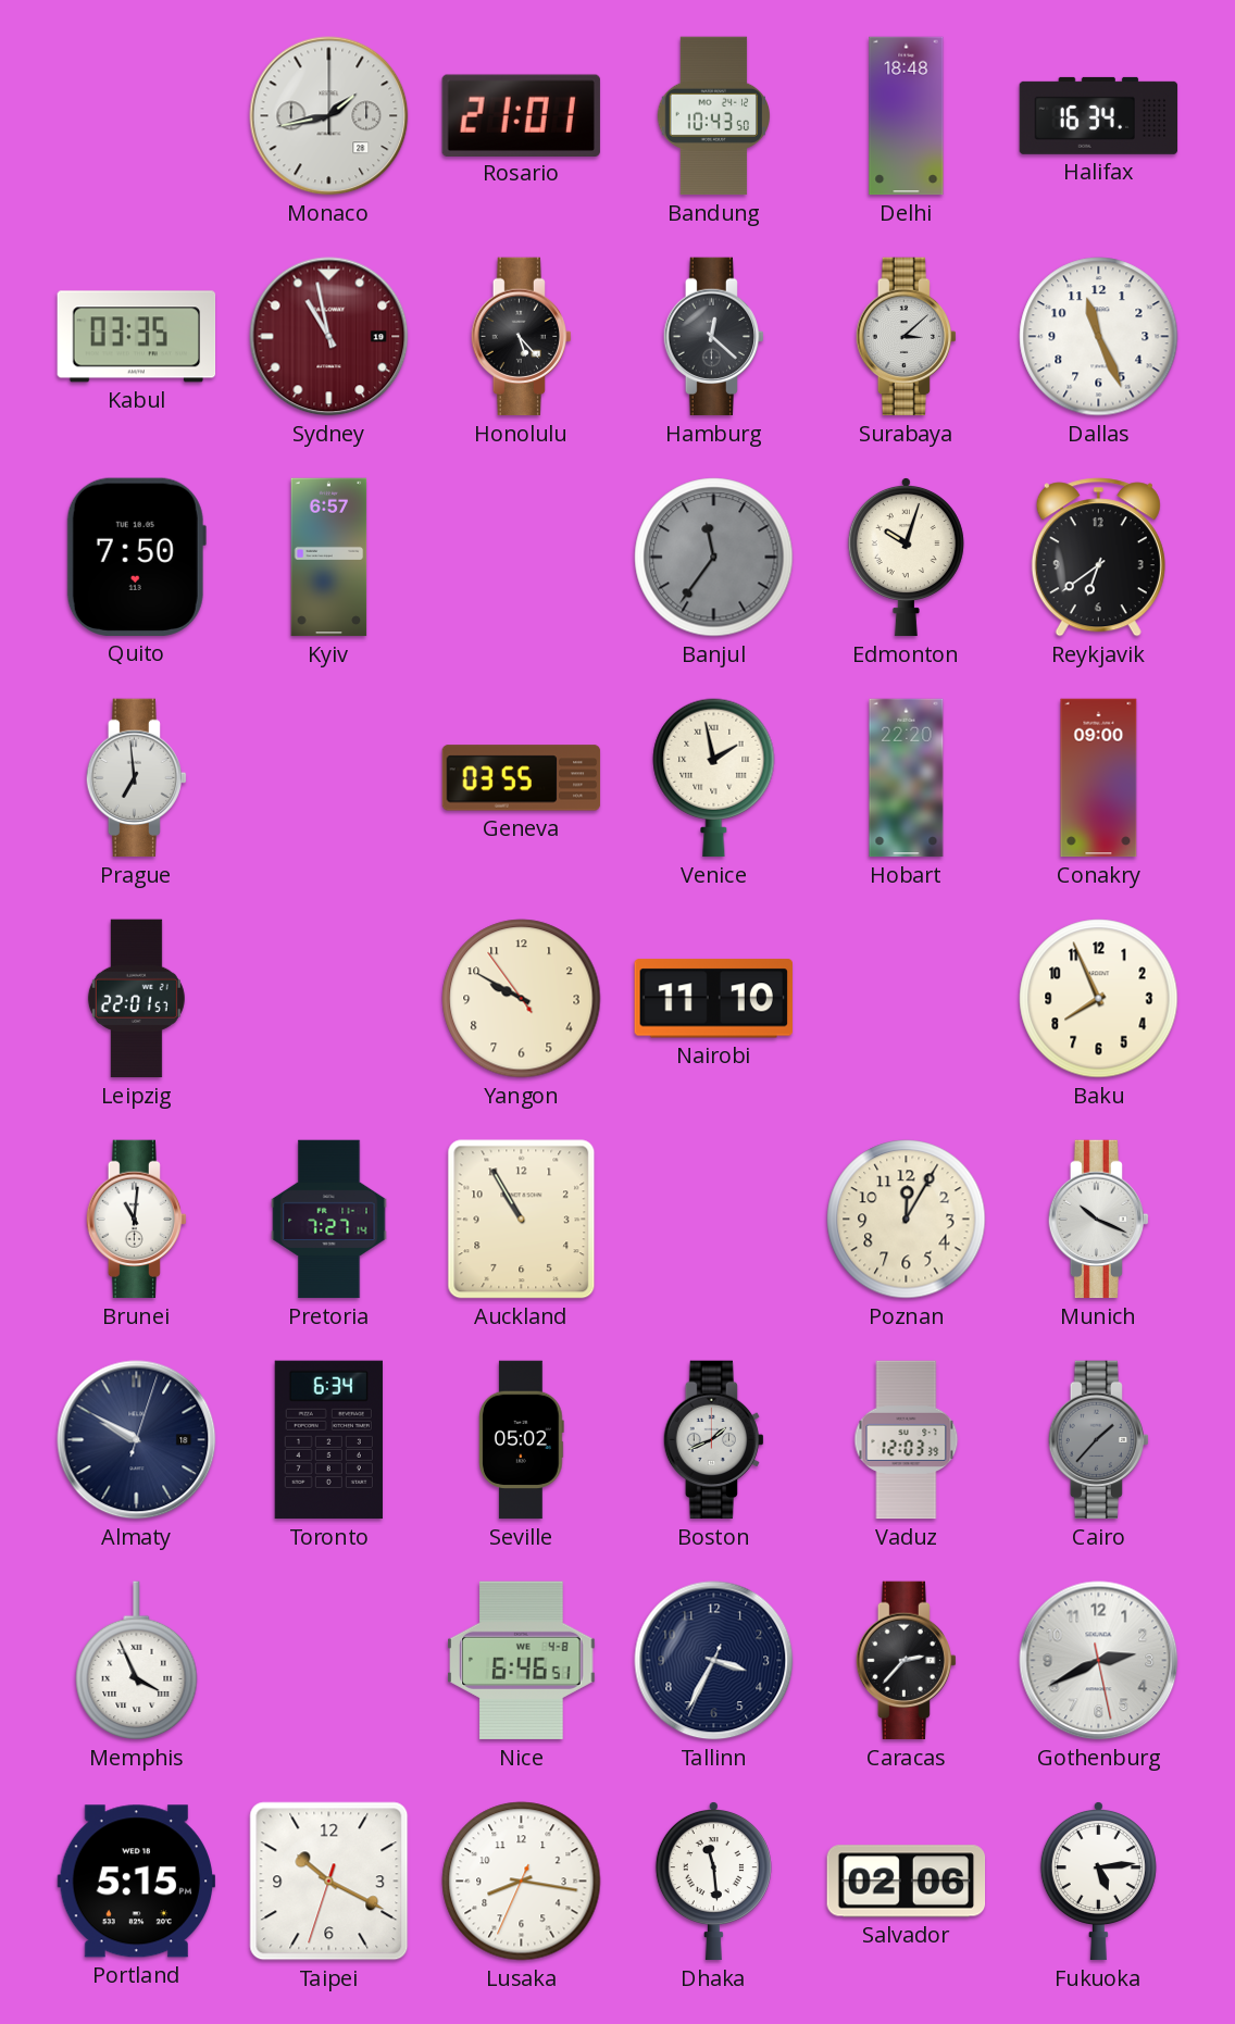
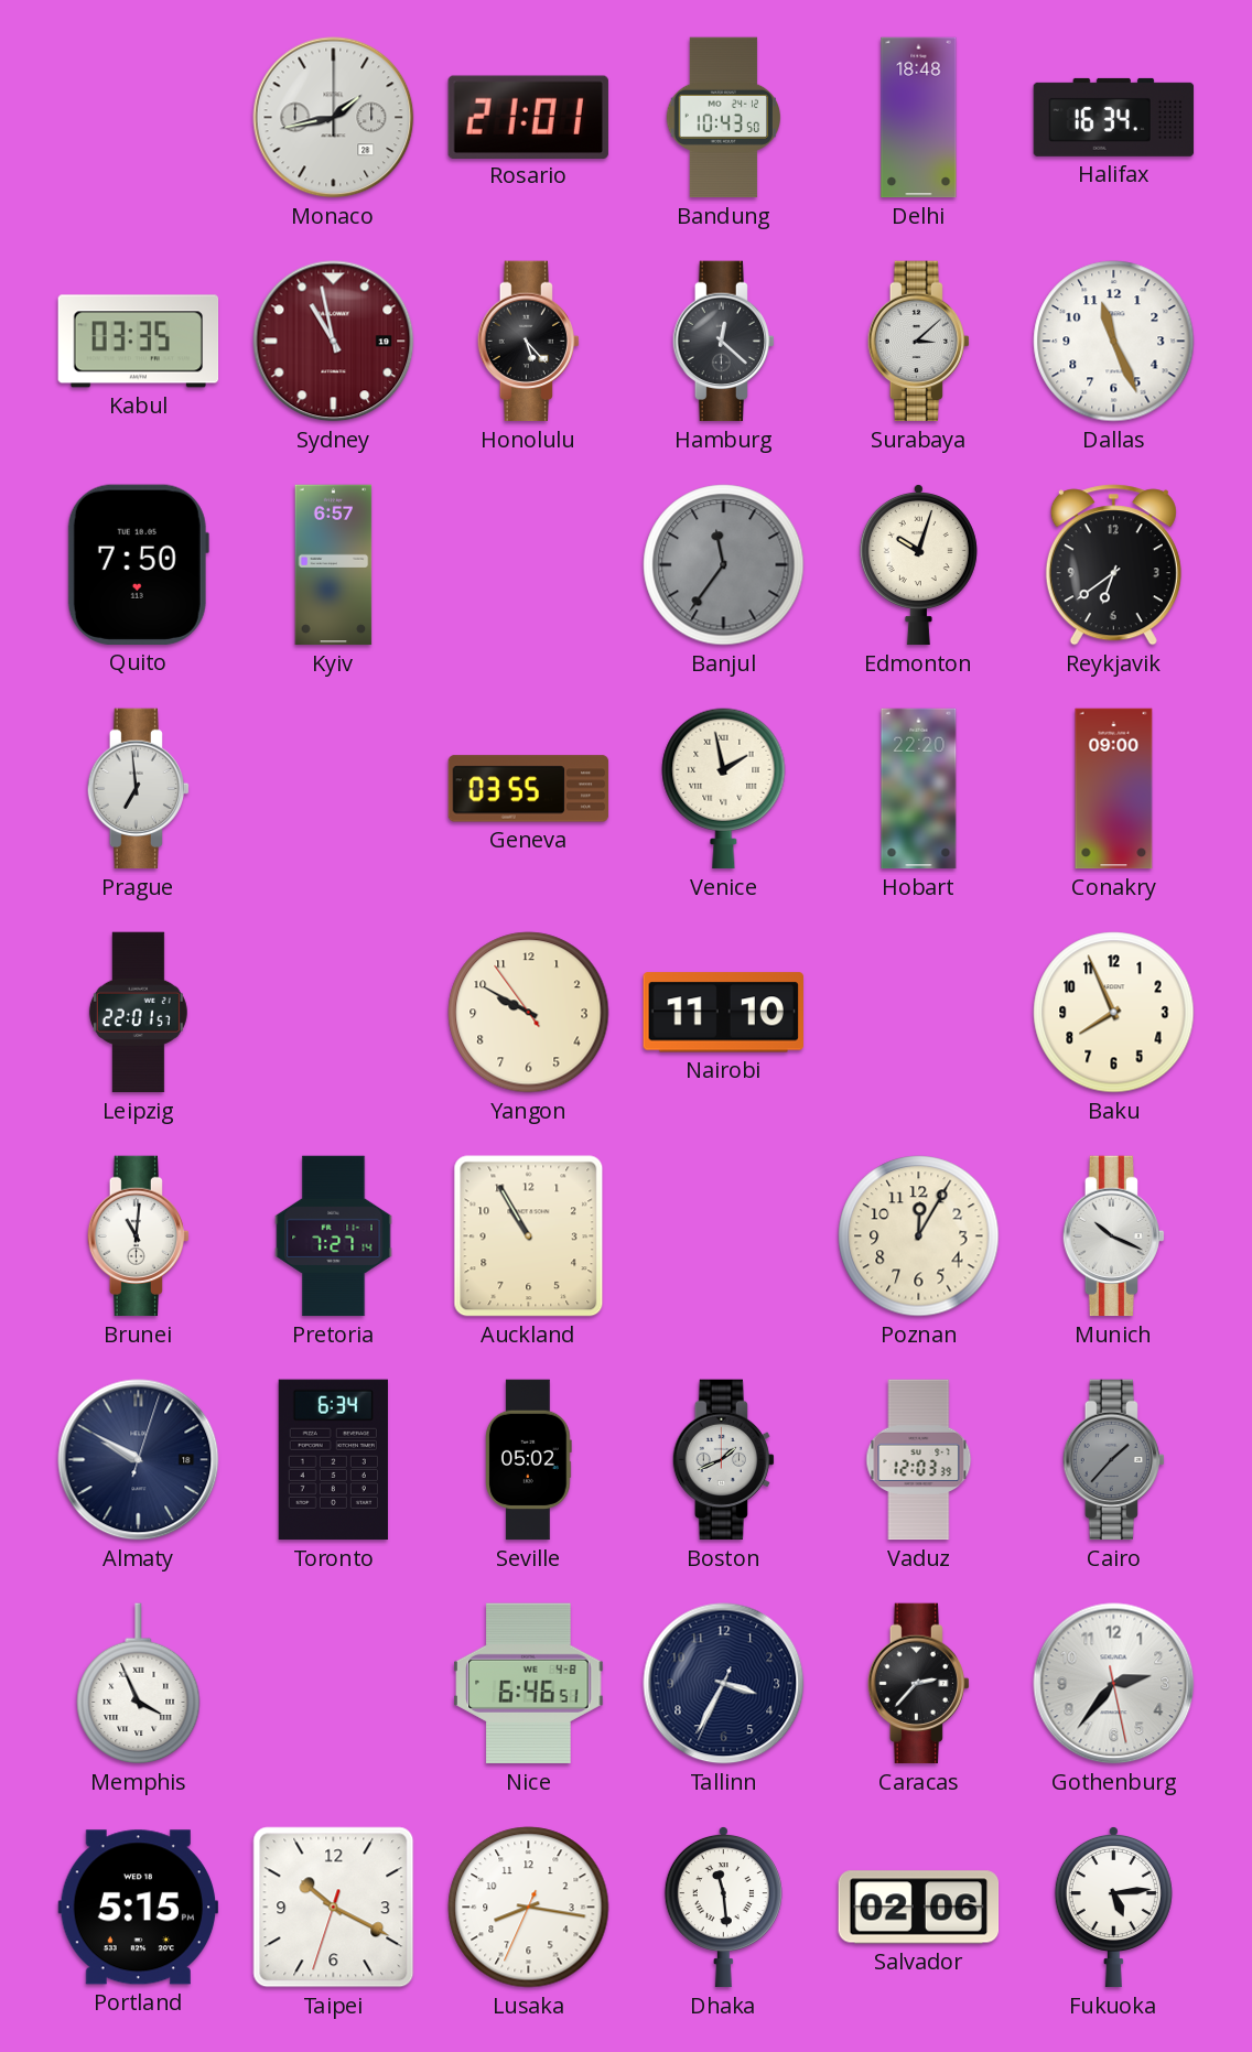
Gothenburg: 2:40 -> 2:36 (1114, 1684)
